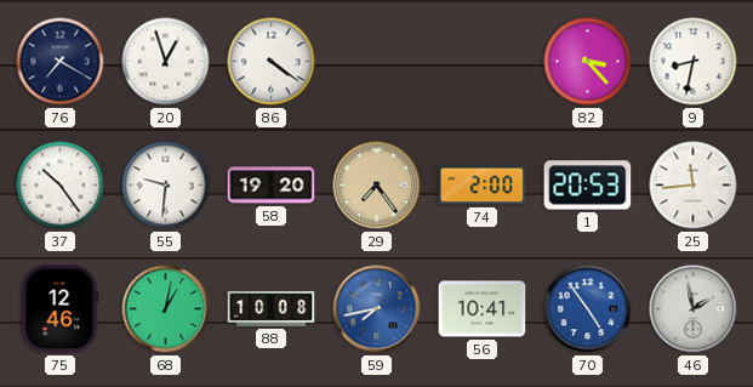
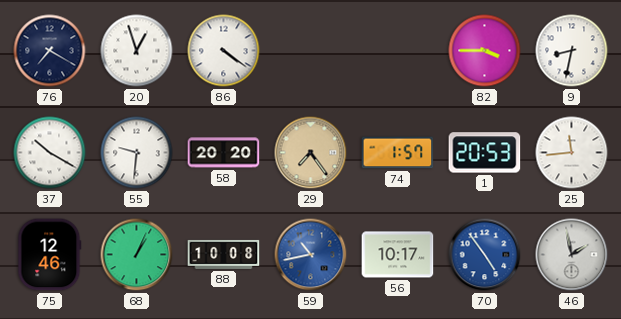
82: 3:23 -> 3:45 (485, 51)
37: 10:24 -> 10:20 (50, 153)
58: 19:20 -> 20:20 (224, 153)
74: 2:00 -> 1:57 (398, 153)
68: 1:02 -> 1:04 (137, 255)
59: 7:43 -> 10:43 (311, 255)
56: 10:41 -> 10:17 (398, 255)
